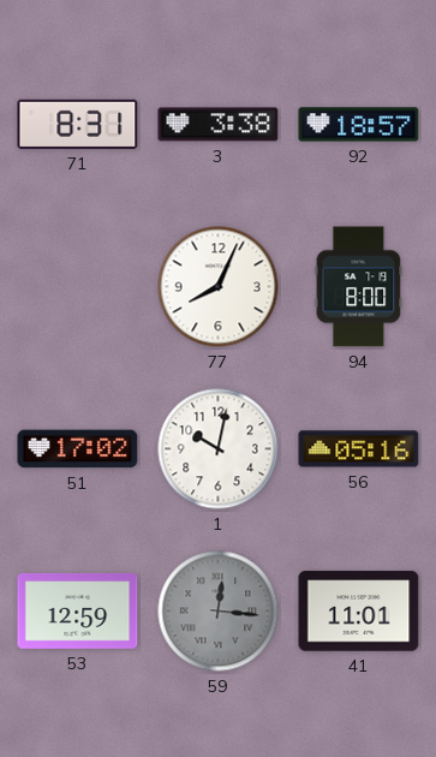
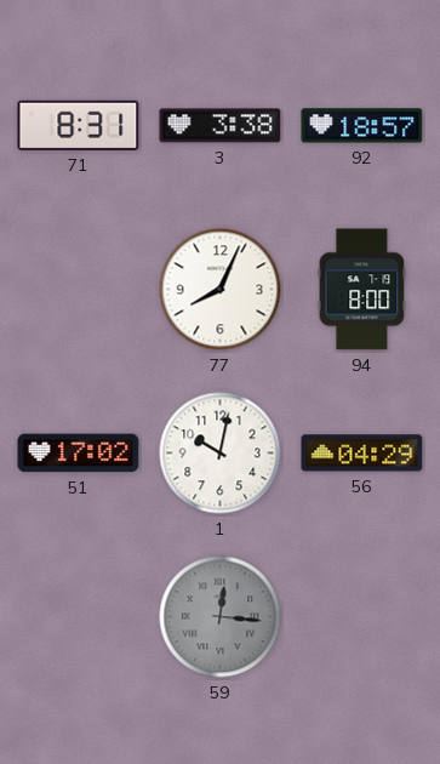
56: 05:16 -> 04:29 (362, 454)
53: 12:59 -> none (78, 610)
41: 11:01 -> none (359, 612)
